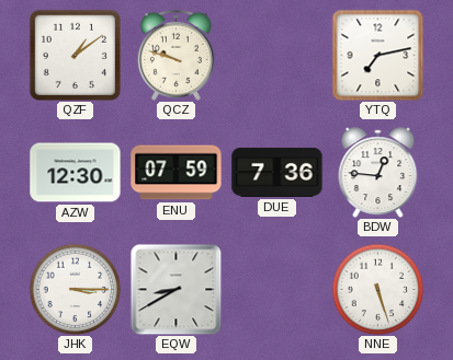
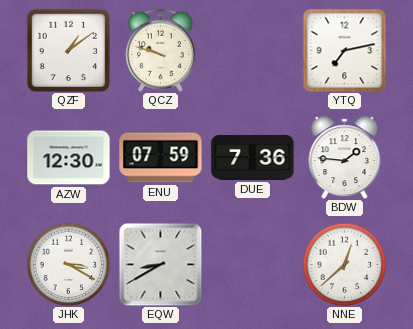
BDW: 12:46 -> 1:46 (345, 158)
JHK: 3:15 -> 3:20 (68, 264)
NNE: 5:27 -> 12:38 (344, 264)
